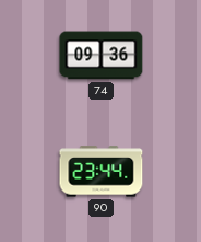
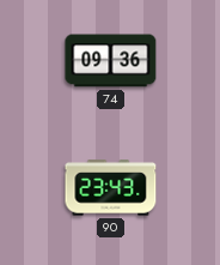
90: 23:44 -> 23:43 (111, 188)
